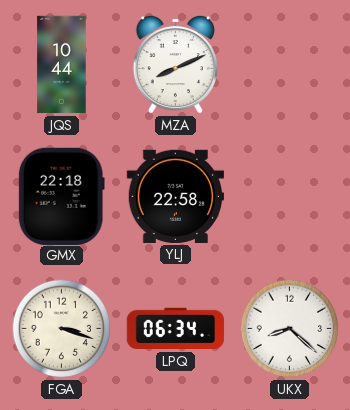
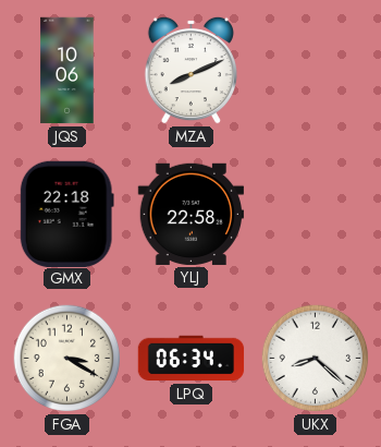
JQS: 10:44 -> 10:06 (67, 71)
FGA: 3:18 -> 3:20 (67, 359)
